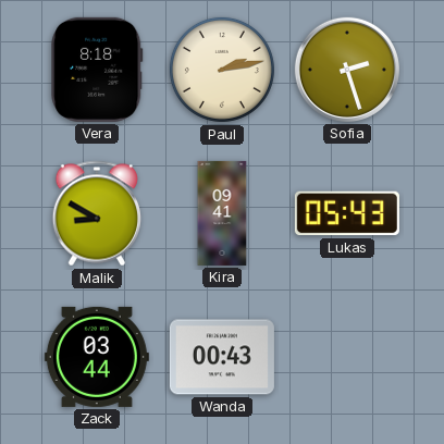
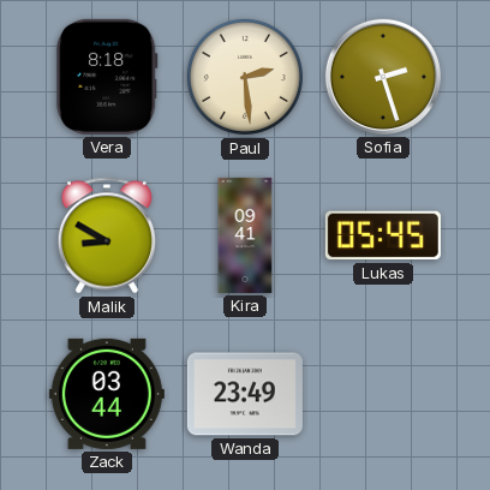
Paul: 2:13 -> 2:29 (245, 77)
Lukas: 05:43 -> 05:45 (383, 235)
Wanda: 00:43 -> 23:49 (245, 394)
